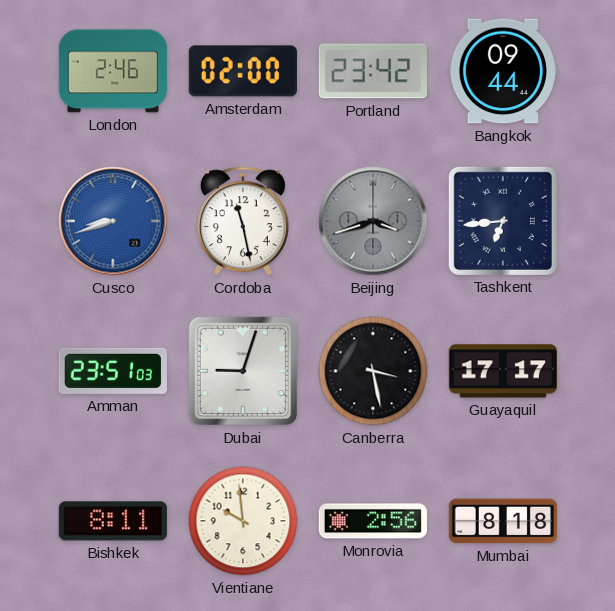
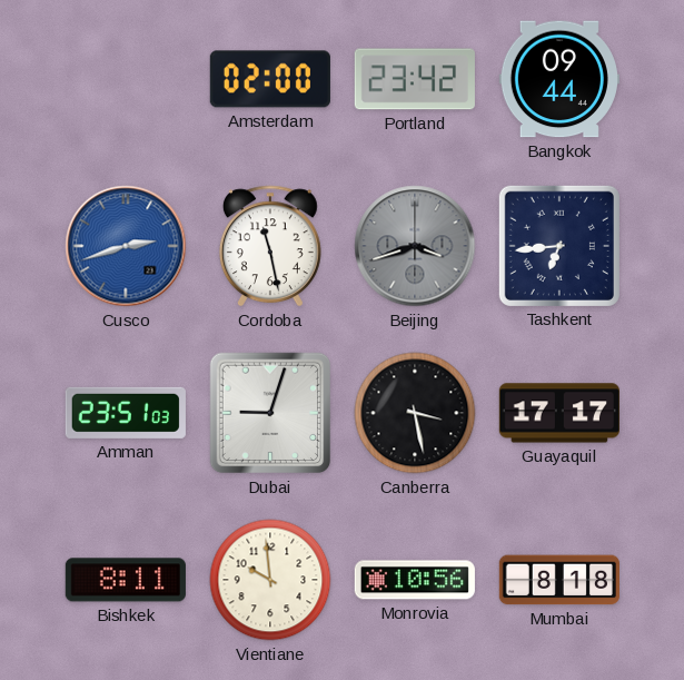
London: 2:46 -> none (113, 71)
Cusco: 8:42 -> 2:42 (126, 246)
Monrovia: 2:56 -> 10:56 (415, 580)
